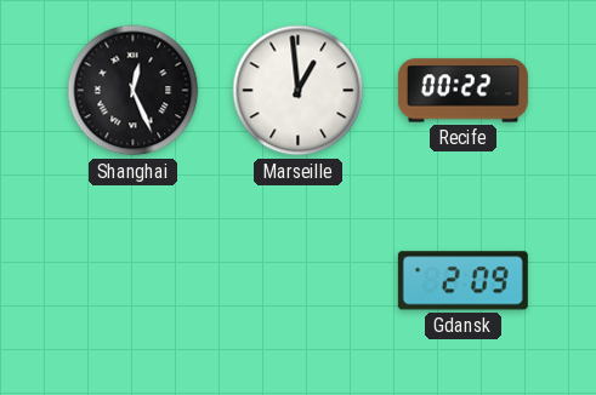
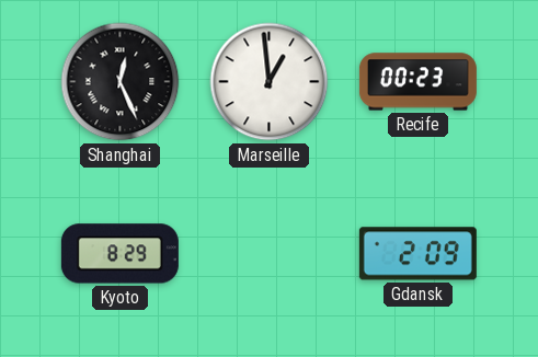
Recife: 00:22 -> 00:23 (417, 82)
Kyoto: none -> 8:29 (119, 254)
